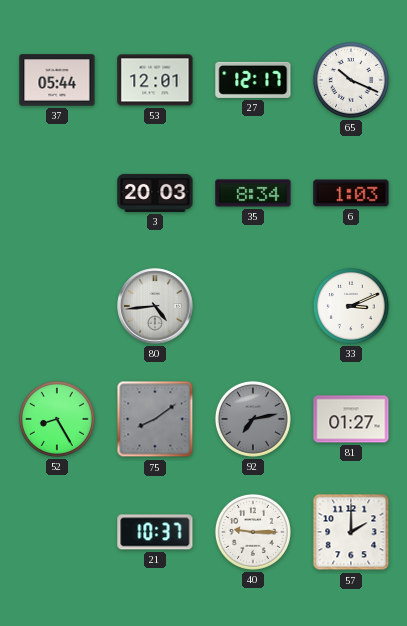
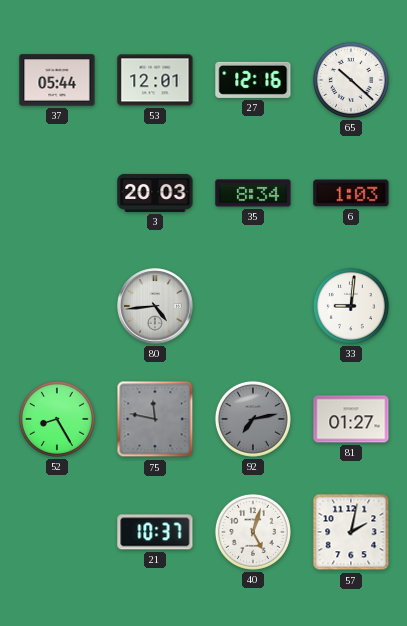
27: 12:17 -> 12:16 (253, 80)
65: 10:19 -> 10:22 (351, 80)
33: 3:11 -> 9:01 (351, 306)
75: 8:09 -> 11:47 (155, 419)
40: 9:15 -> 5:03 (253, 532)
57: 2:00 -> 2:02 (351, 532)
